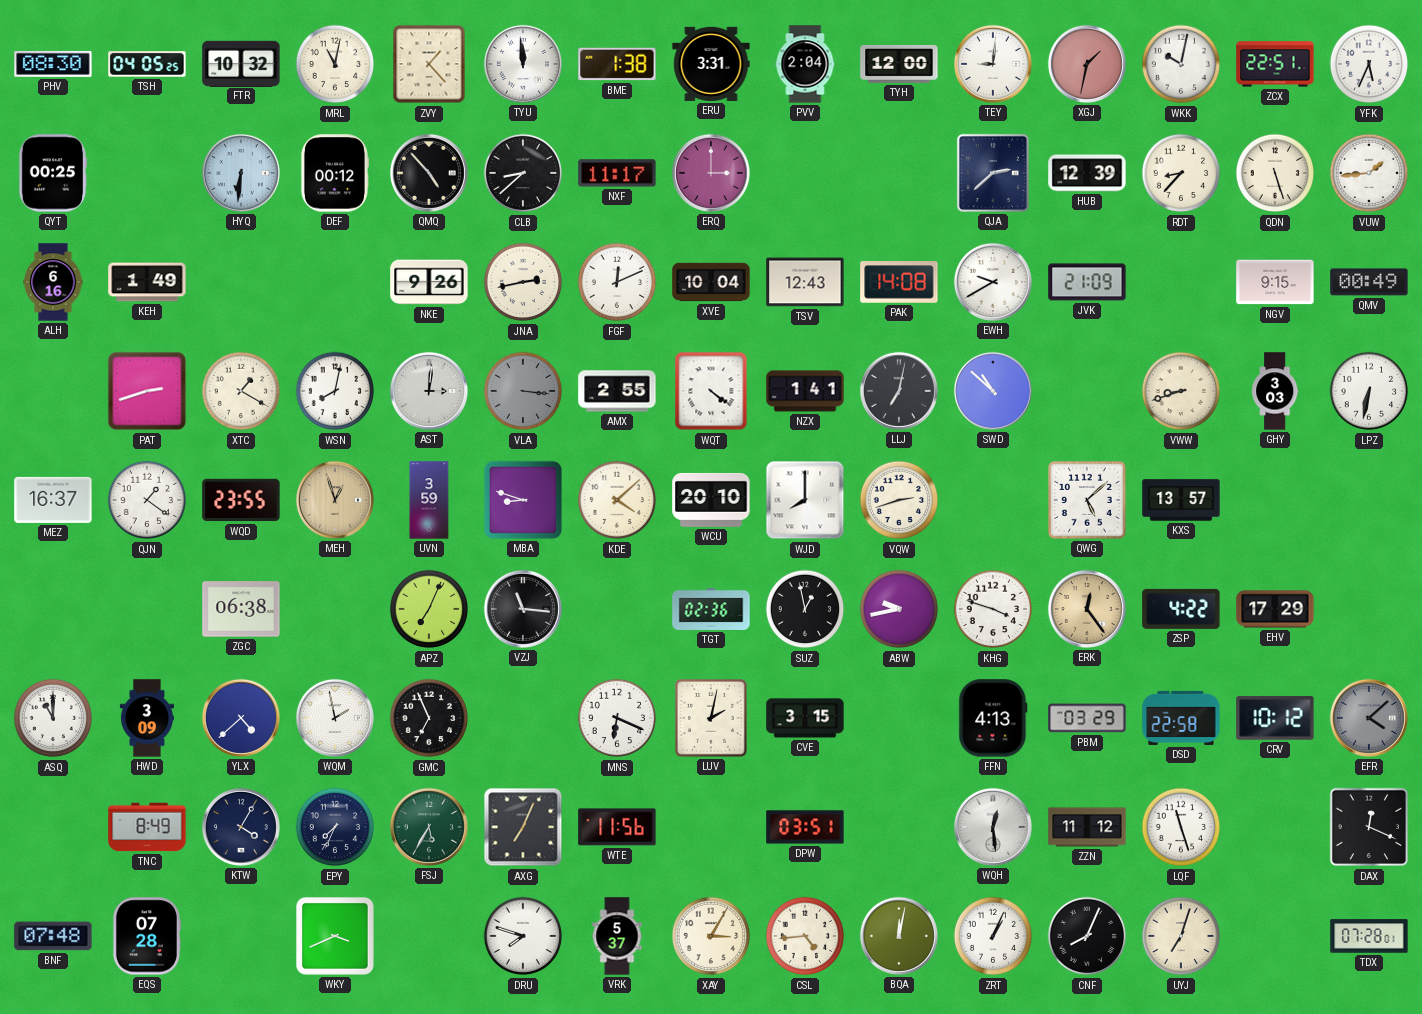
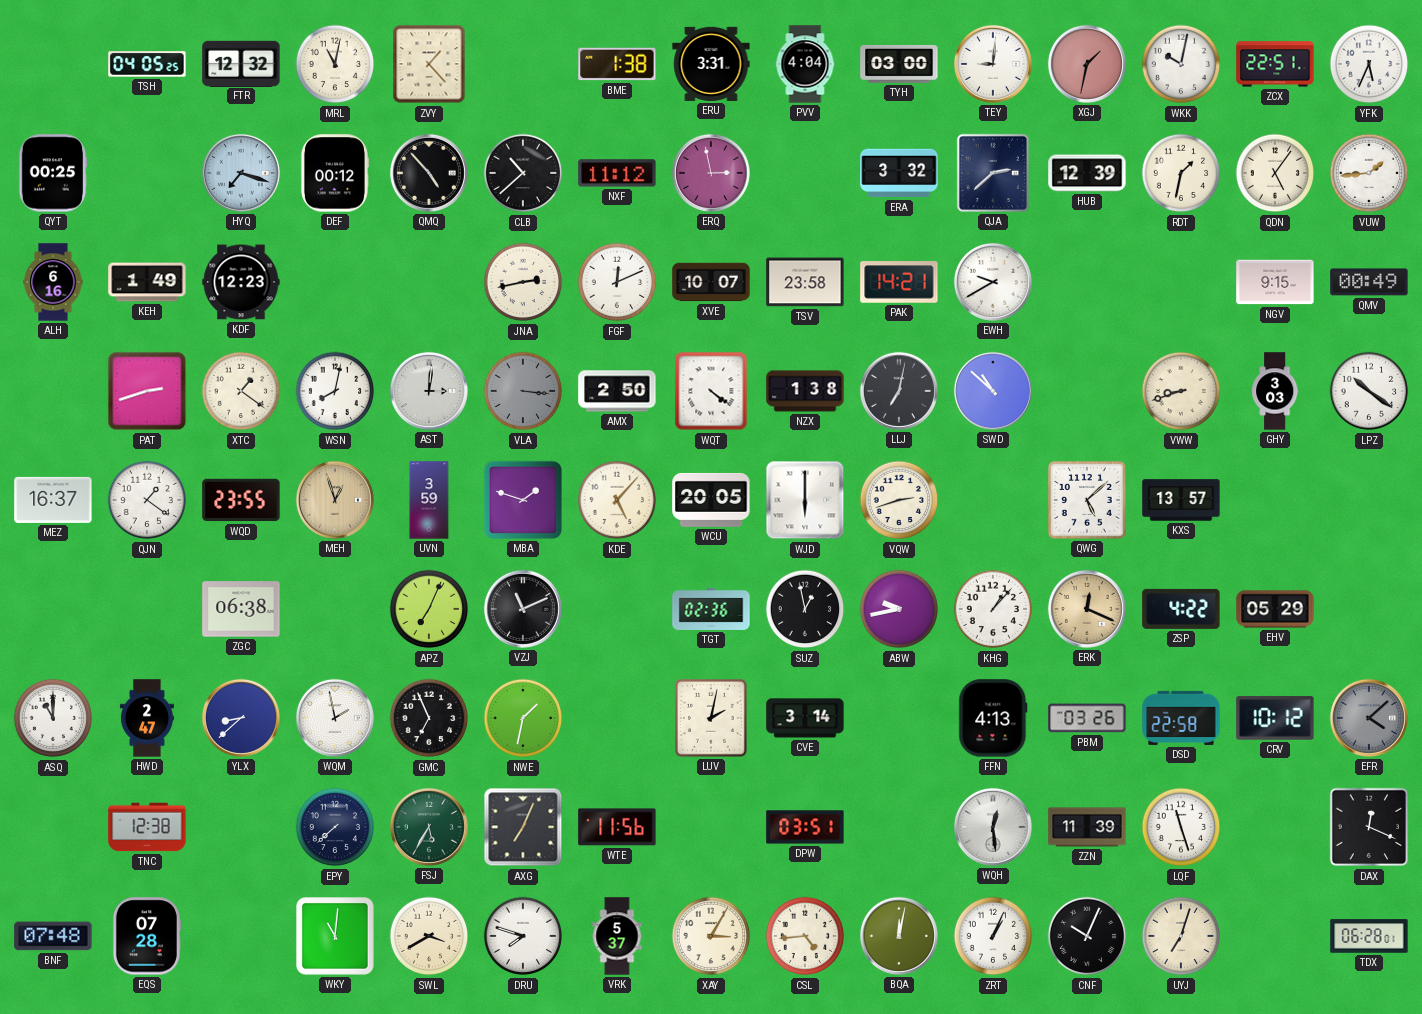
PHV: 08:30 -> none (53, 64)
FTR: 10:32 -> 12:32 (241, 63)
TYU: 11:59 -> none (523, 64)
PVV: 2:04 -> 4:04 (805, 64)
TYH: 12:00 -> 03:00 (899, 64)
HYQ: 6:31 -> 7:18 (241, 173)
CLB: 8:38 -> 10:38 (523, 173)
NXF: 11:17 -> 11:12 (617, 173)
ERQ: 3:00 -> 2:58 (711, 173)
ERA: none -> 3:32 (899, 173)
RDT: 8:37 -> 1:32 (1181, 173)
QDN: 5:27 -> 5:06 (1275, 173)
KDF: none -> 12:23 (241, 282)
NKE: 9:26 -> none (429, 282)
XVE: 10:04 -> 10:07 (711, 282)
TSV: 12:43 -> 23:58 (805, 282)
PAK: 14:08 -> 14:21 (899, 282)
JVK: 21:09 -> none (1087, 282)
XTC: 1:20 -> 1:21 (241, 391)
AMX: 2:55 -> 2:50 (617, 391)
NZX: 1:41 -> 1:38 (805, 391)
LPZ: 6:32 -> 10:21 (1369, 391)
MBA: 8:48 -> 1:48 (523, 500)
KDE: 4:08 -> 5:07 (617, 500)
WCU: 20:10 -> 20:05 (711, 500)
WJD: 8:00 -> 6:00 (805, 500)
VZJ: 11:16 -> 11:11 (523, 609)
KHG: 3:48 -> 1:07 (993, 609)
ERK: 12:24 -> 12:19 (1087, 609)
EHV: 17:29 -> 05:29 (1275, 609)
HWD: 3:09 -> 2:47 (147, 718)
YLX: 4:38 -> 8:38 (241, 718)
NWE: none -> 1:32 (523, 718)
MNS: 6:19 -> none (617, 718)
CVE: 3:15 -> 3:14 (805, 718)
PBM: 03:29 -> 03:26 (1087, 718)
TNC: 8:49 -> 12:38 (147, 827)
KTW: 4:05 -> none (241, 827)
EPY: 7:34 -> 7:38 (335, 827)
ZZN: 11:12 -> 11:39 (1087, 827)
WKY: 3:41 -> 11:01 (335, 936)
SWL: none -> 3:40 (429, 936)
CNF: 8:04 -> 10:04 (1087, 936)
TDX: 07:28 -> 06:28 (1369, 936)
